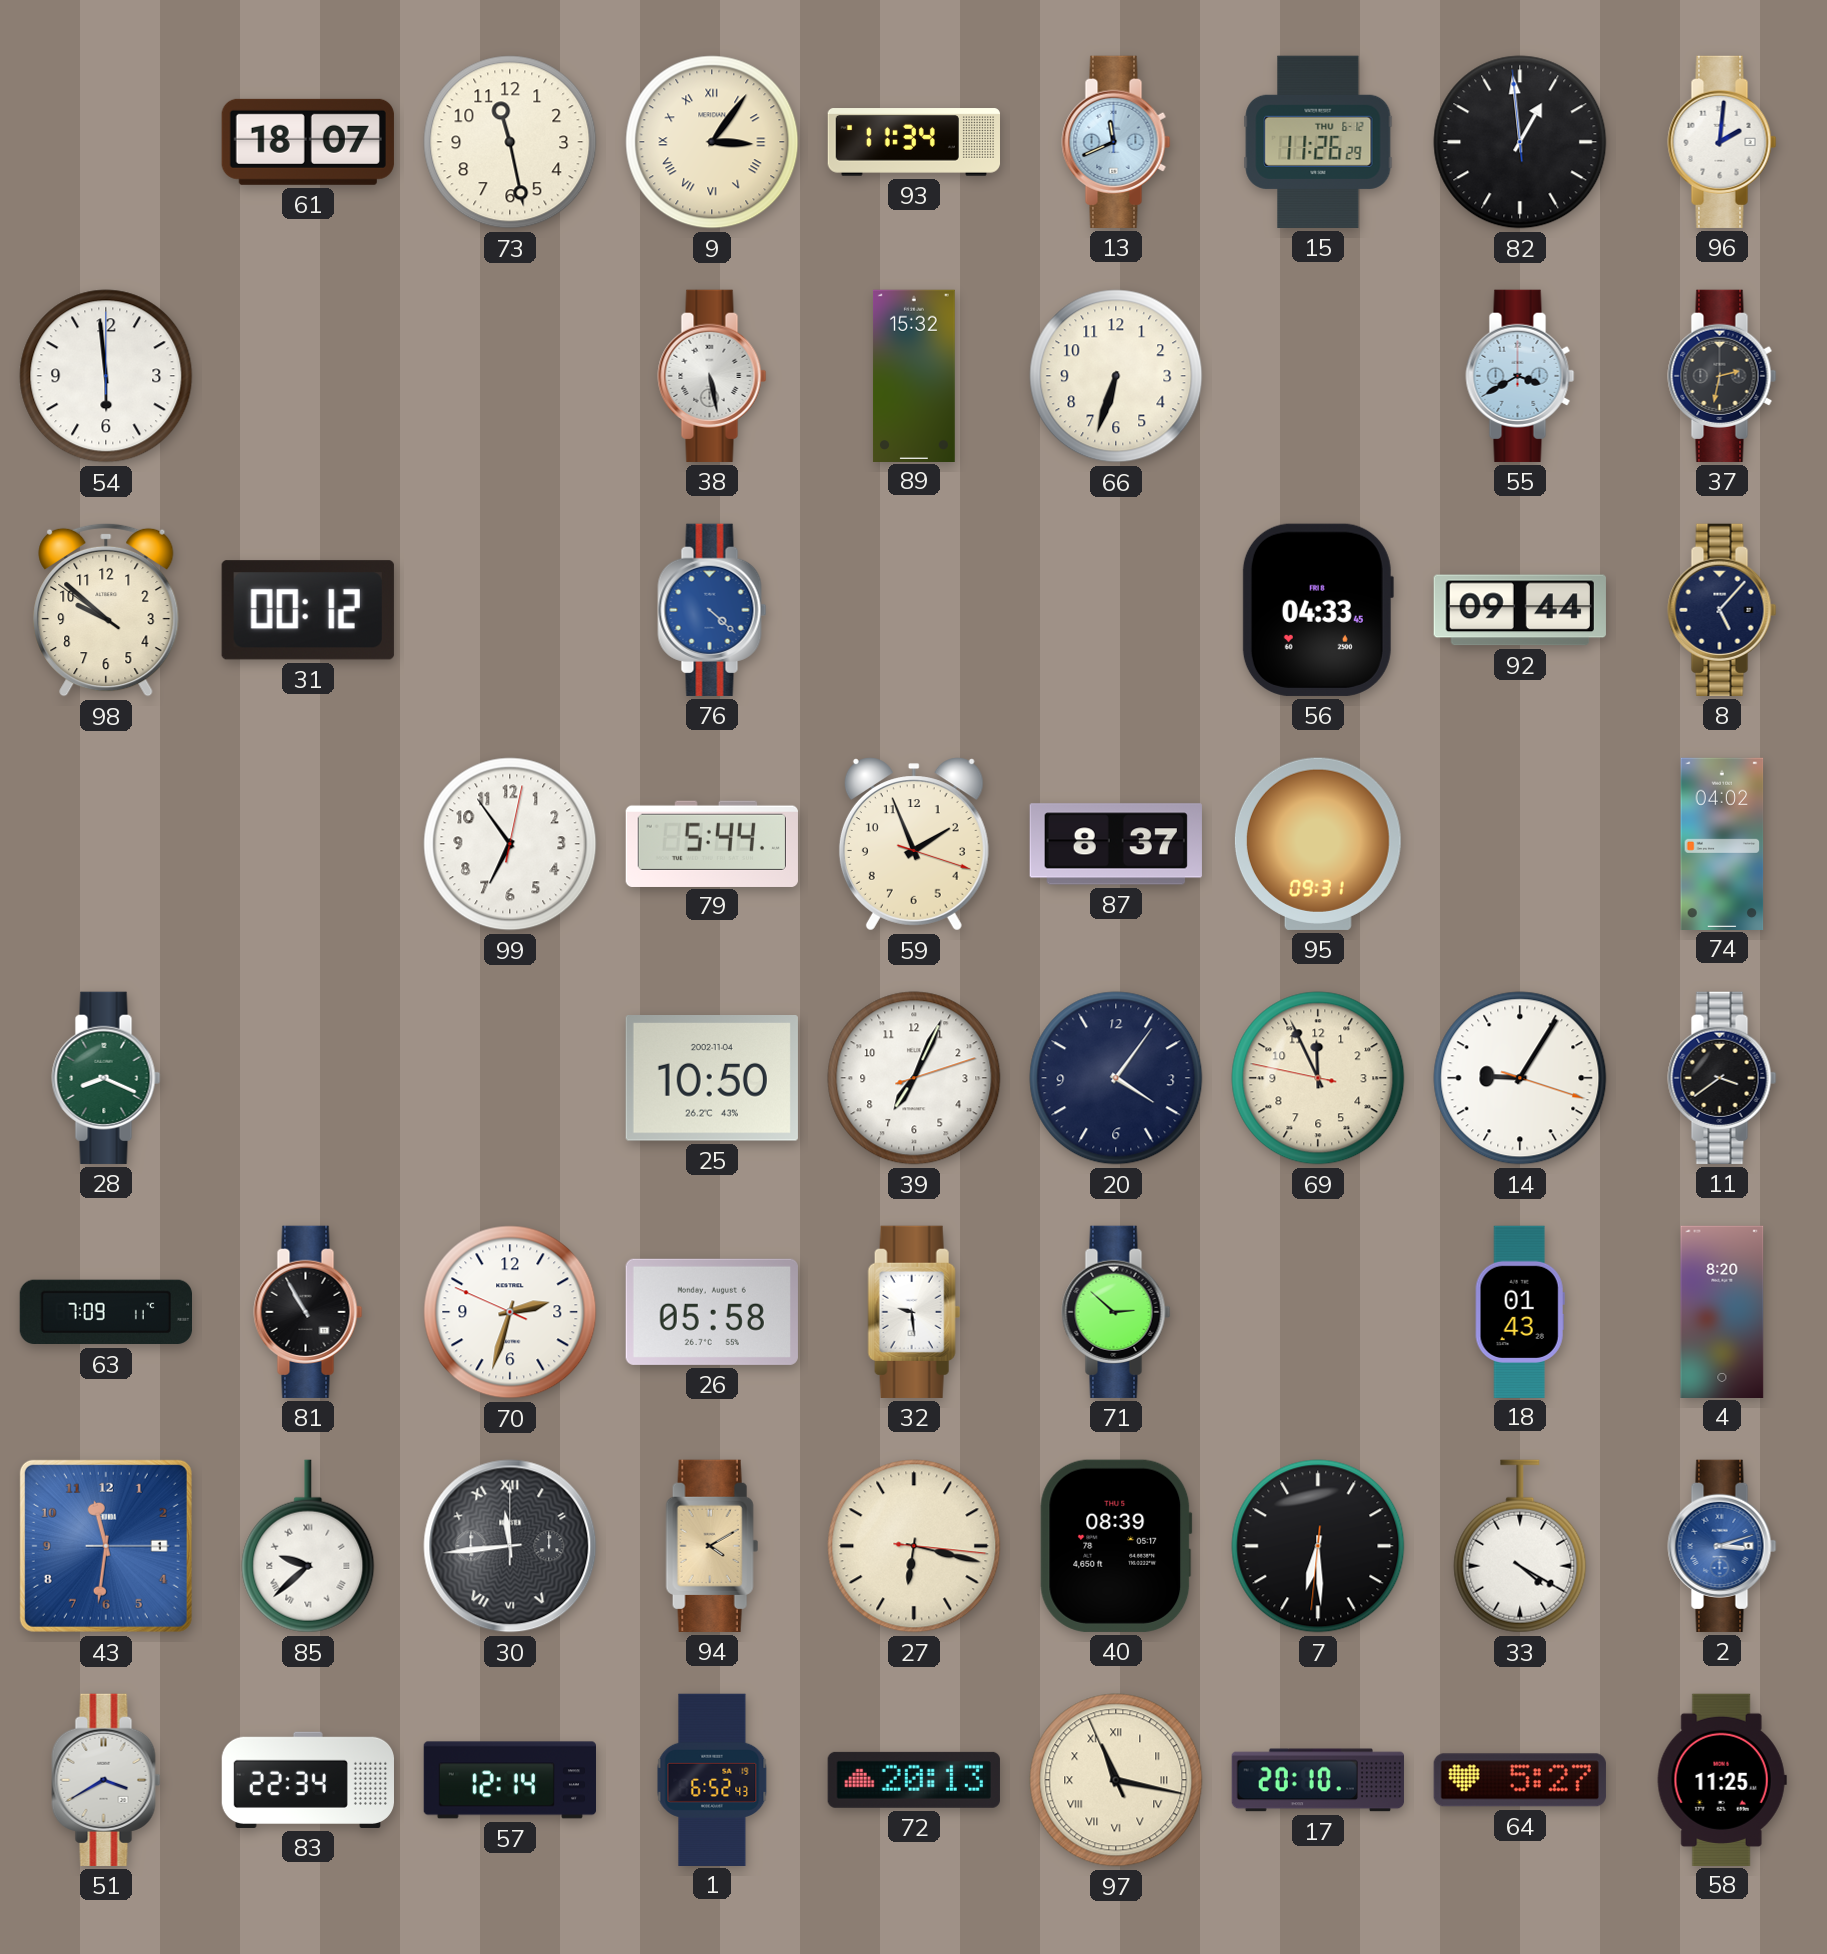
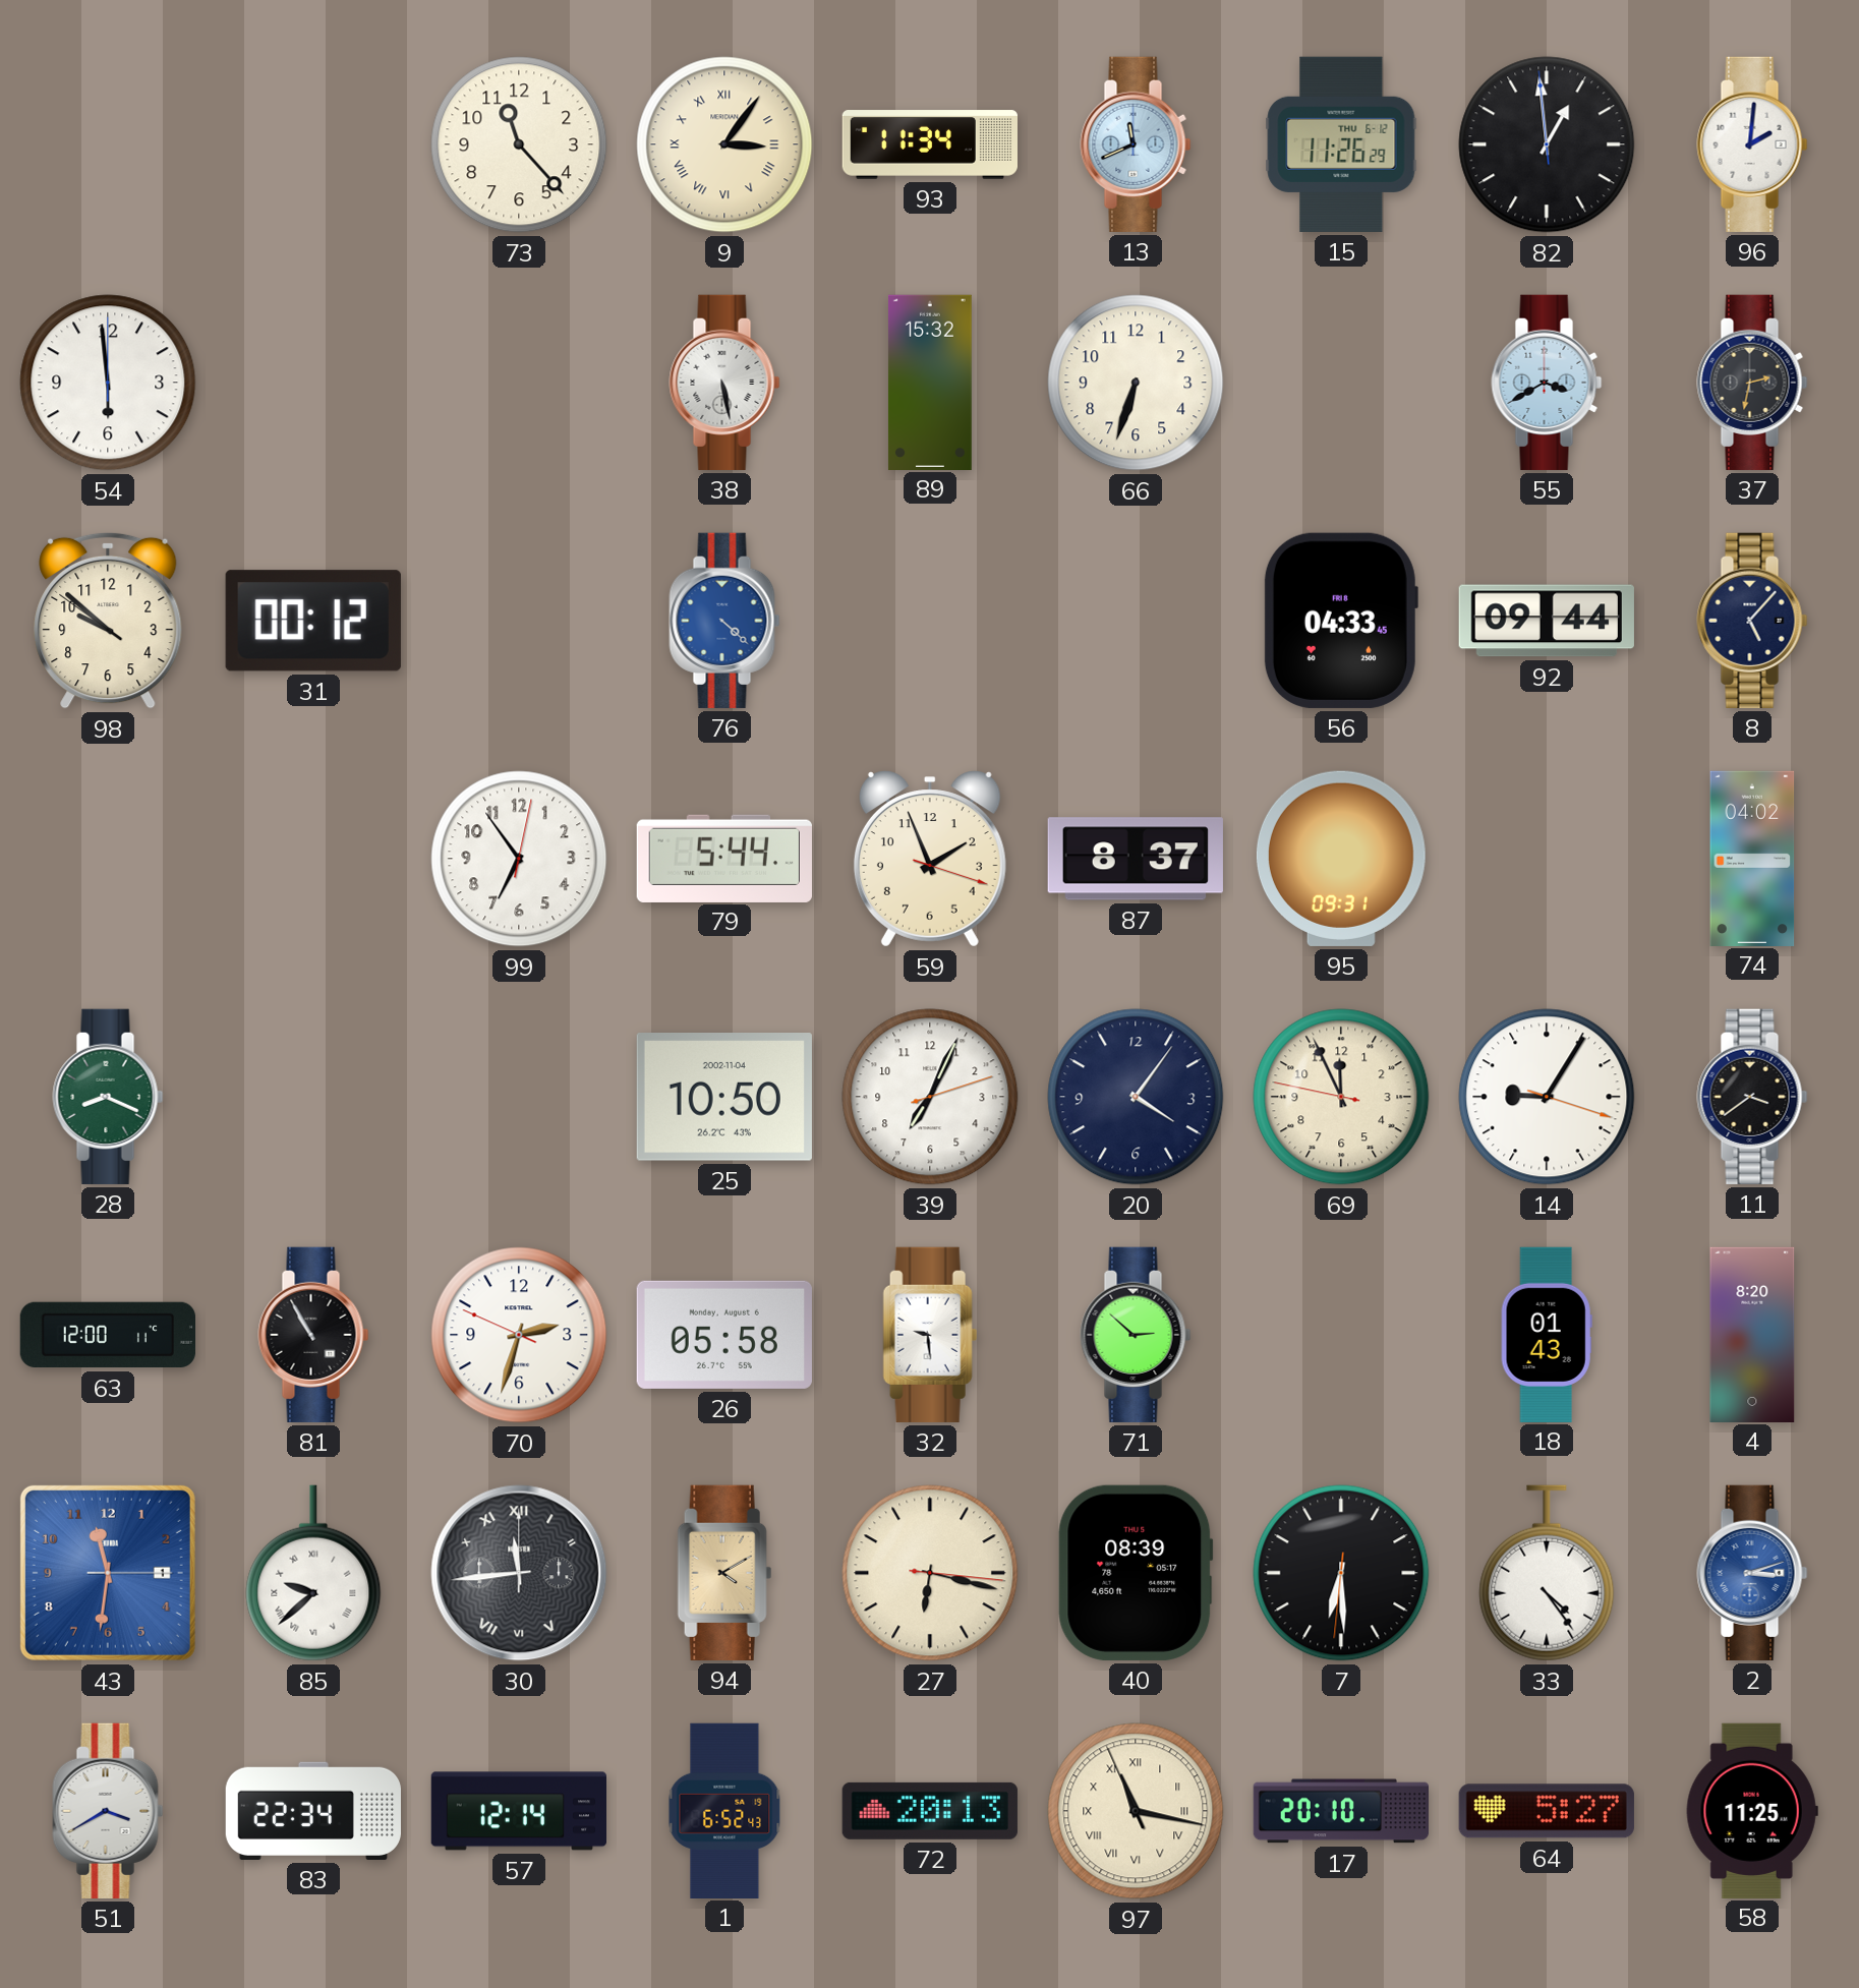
61: 18:07 -> none (308, 142)
73: 11:28 -> 11:23 (519, 144)
63: 7:09 -> 12:00 (107, 1335)
33: 4:20 -> 4:24 (1547, 1573)
